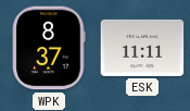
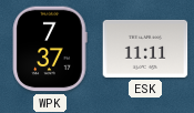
WPK: 8:37 -> 7:37 (50, 49)
